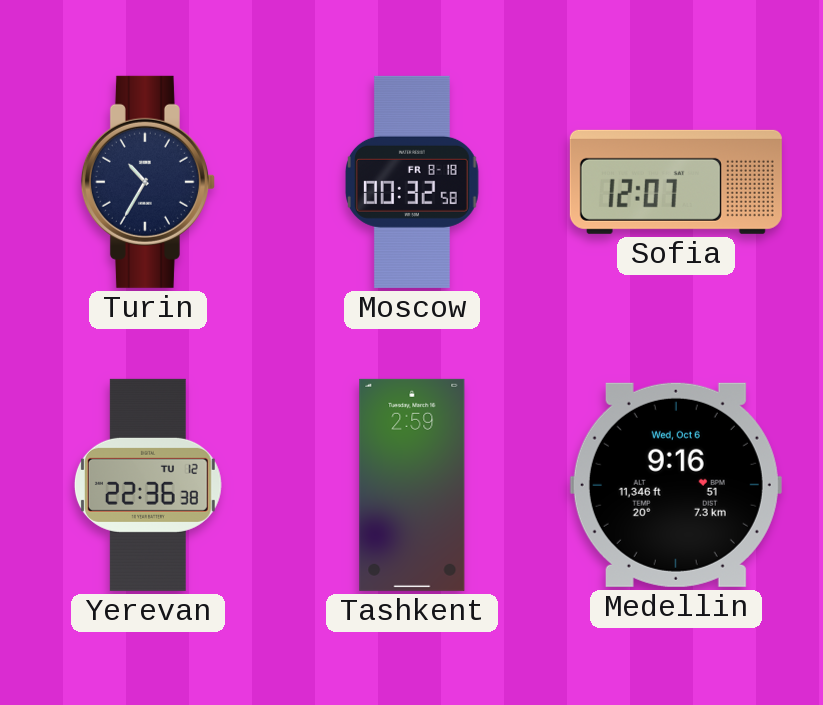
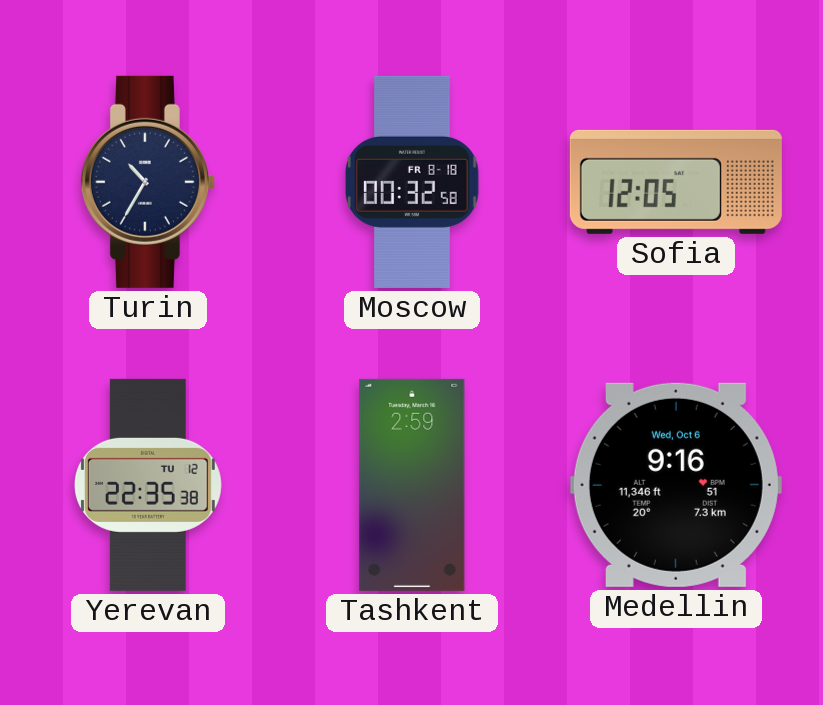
Sofia: 12:07 -> 12:05 (676, 182)
Yerevan: 22:36 -> 22:35 (148, 485)
